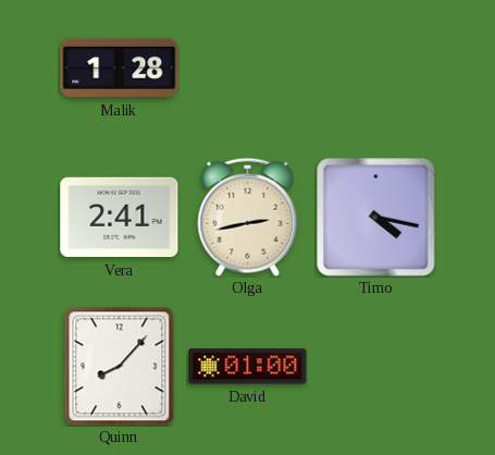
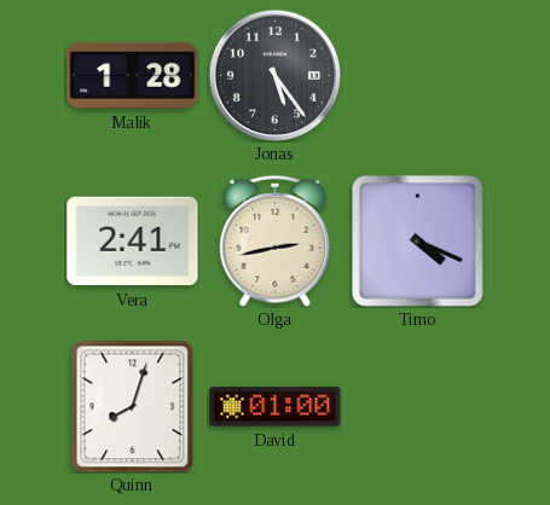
Jonas: none -> 5:24 (274, 75)
Timo: 4:17 -> 4:19 (418, 242)
Quinn: 8:07 -> 8:03 (133, 406)
